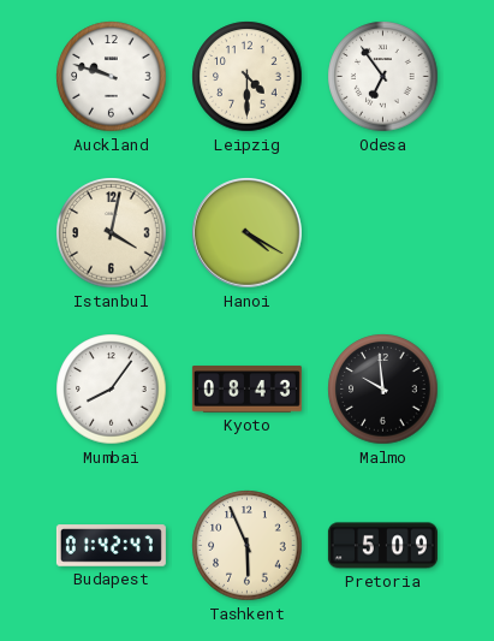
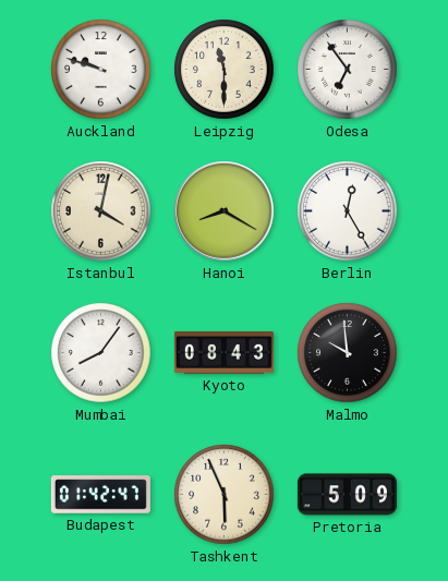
Leipzig: 4:30 -> 11:30 (225, 70)
Hanoi: 4:20 -> 8:20 (225, 211)
Berlin: none -> 12:25 (348, 211)
